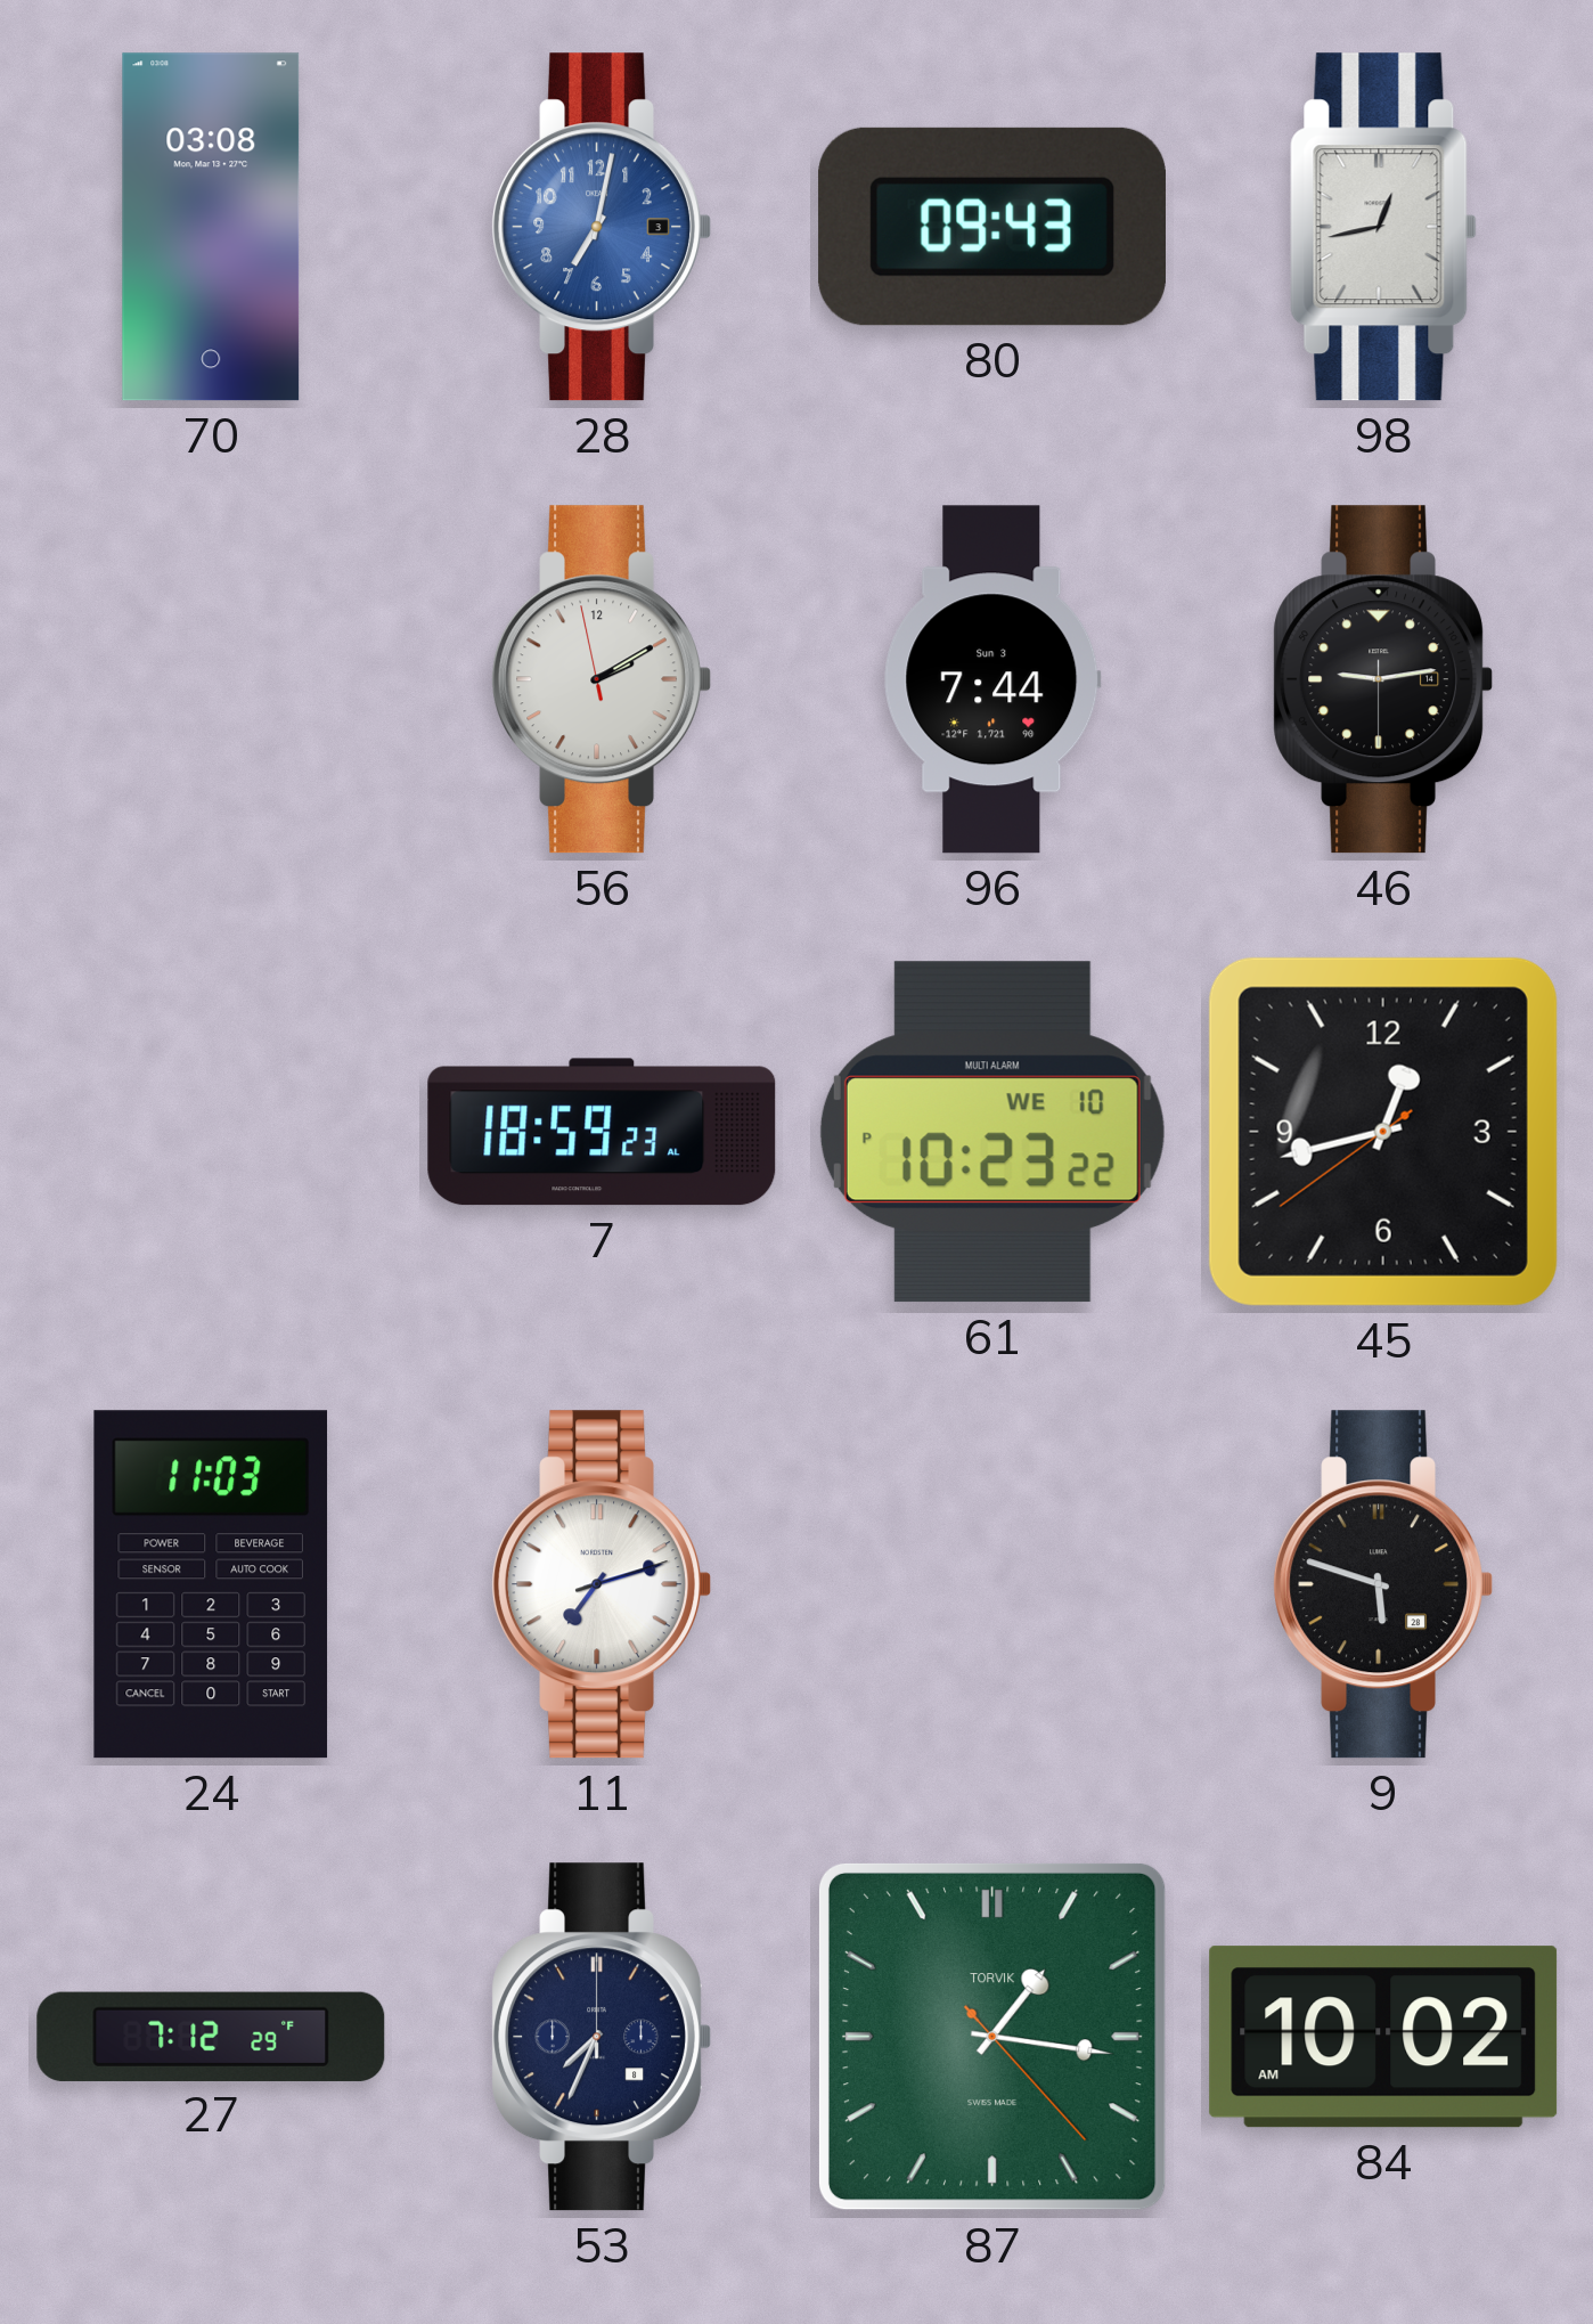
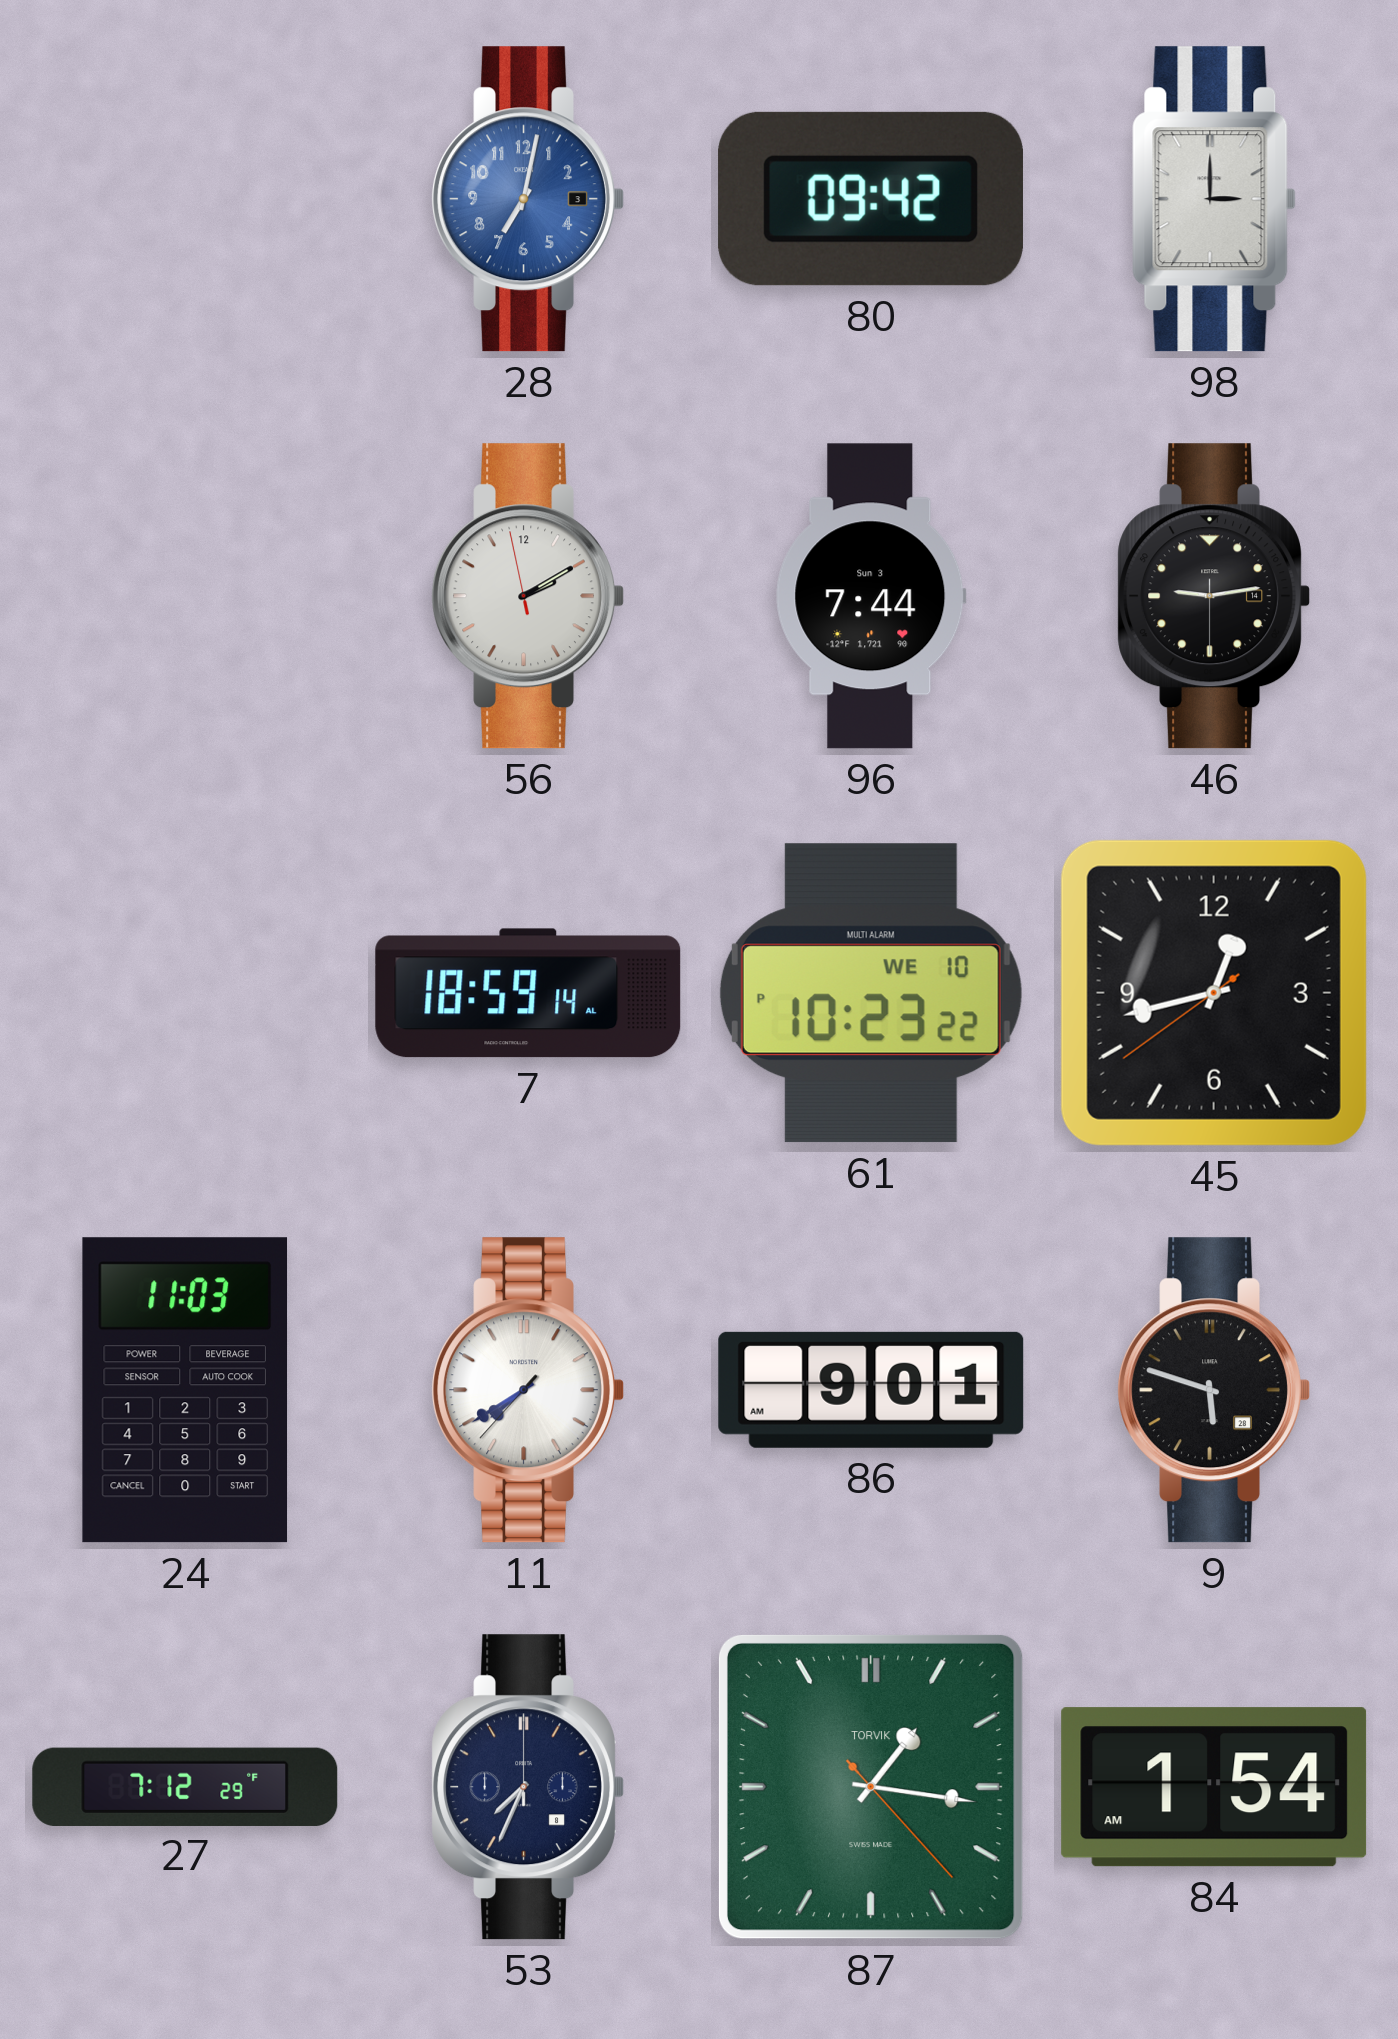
70: 03:08 -> none (211, 227)
80: 09:43 -> 09:42 (871, 199)
98: 12:43 -> 3:00 (1214, 199)
7: 18:59:23 -> 18:59:14 (528, 993)
11: 7:12 -> 7:39 (527, 1390)
86: none -> 9:01 (871, 1390)
84: 10:02 -> 1:54 (1214, 1787)
